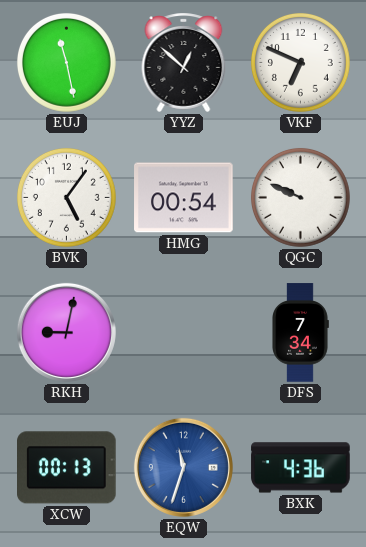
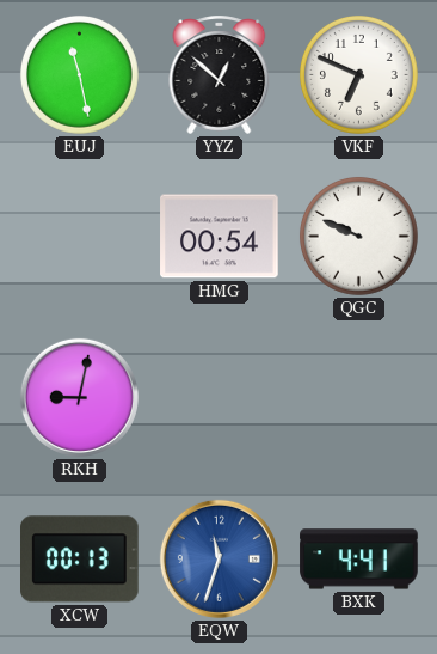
BVK: 5:06 -> none (66, 197)
DFS: 7:34 -> none (300, 333)
BXK: 4:36 -> 4:41 (359, 560)
